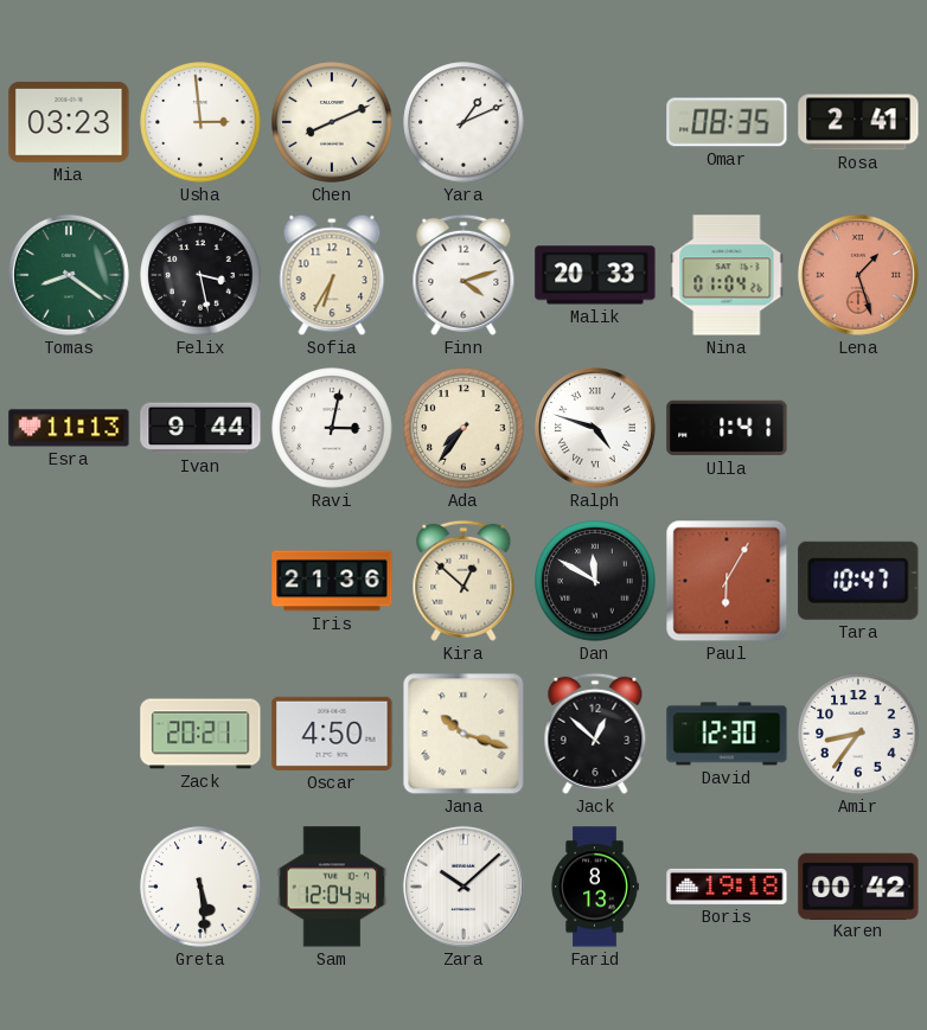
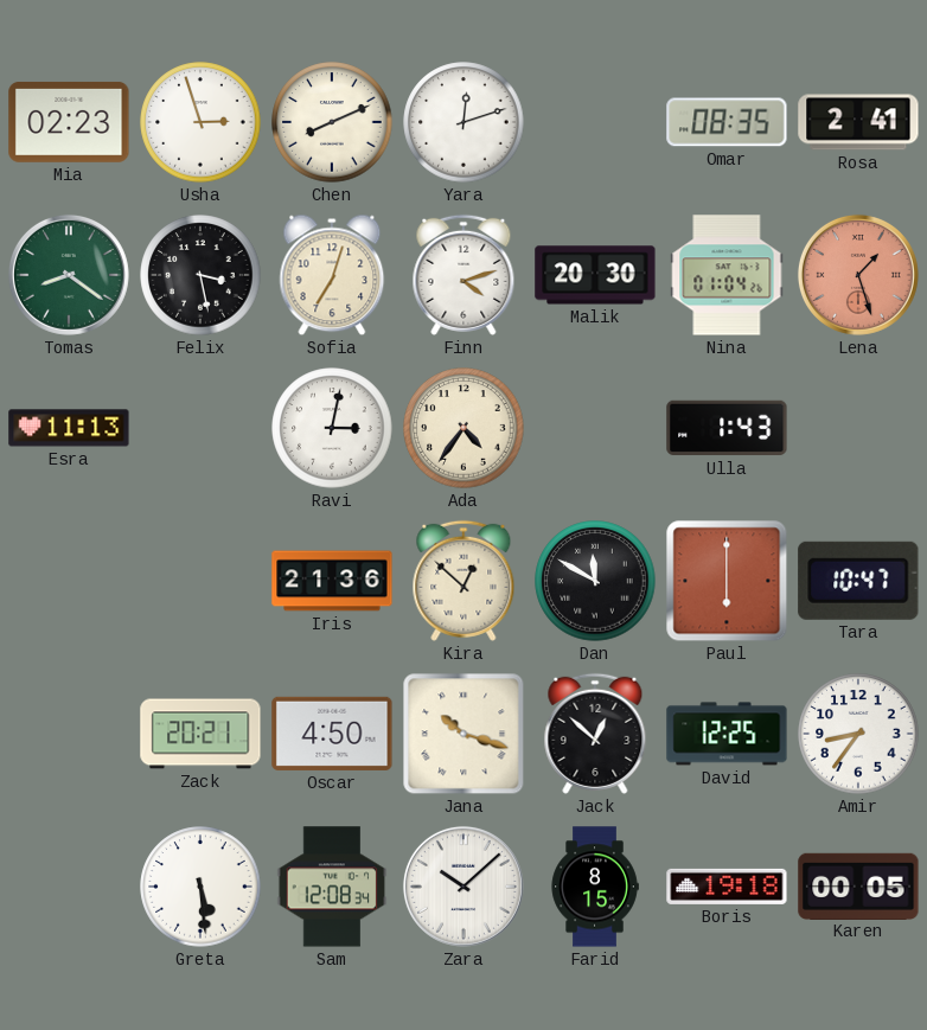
Mia: 03:23 -> 02:23 (69, 122)
Usha: 2:59 -> 2:57 (200, 122)
Yara: 1:11 -> 12:12 (463, 122)
Sofia: 6:35 -> 7:03 (332, 275)
Malik: 20:33 -> 20:30 (595, 275)
Ivan: 9:44 -> none (200, 428)
Ada: 7:36 -> 4:36 (463, 428)
Ralph: 4:48 -> none (595, 428)
Ulla: 1:41 -> 1:43 (727, 428)
Paul: 6:05 -> 6:00 (727, 581)
David: 12:30 -> 12:25 (727, 734)
Sam: 12:04 -> 12:08 (332, 887)
Farid: 8:13 -> 8:15 (595, 887)
Karen: 00:42 -> 00:05 (858, 885)
